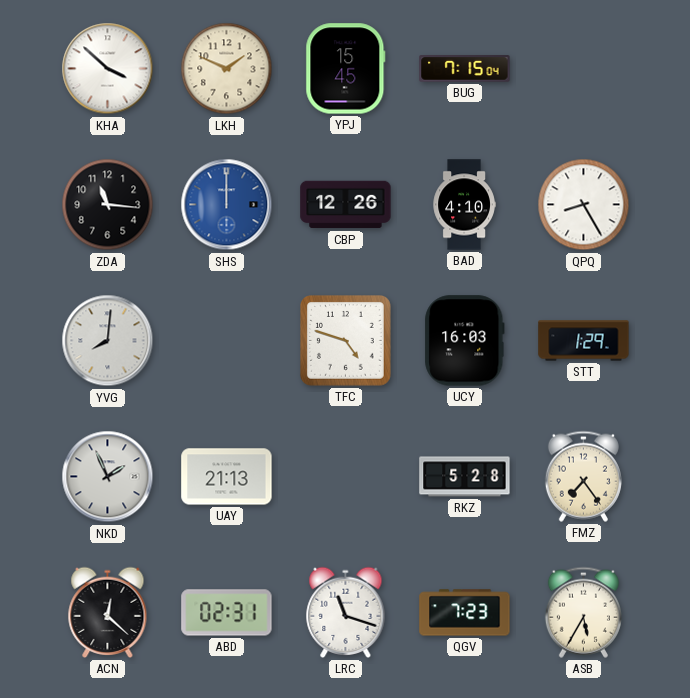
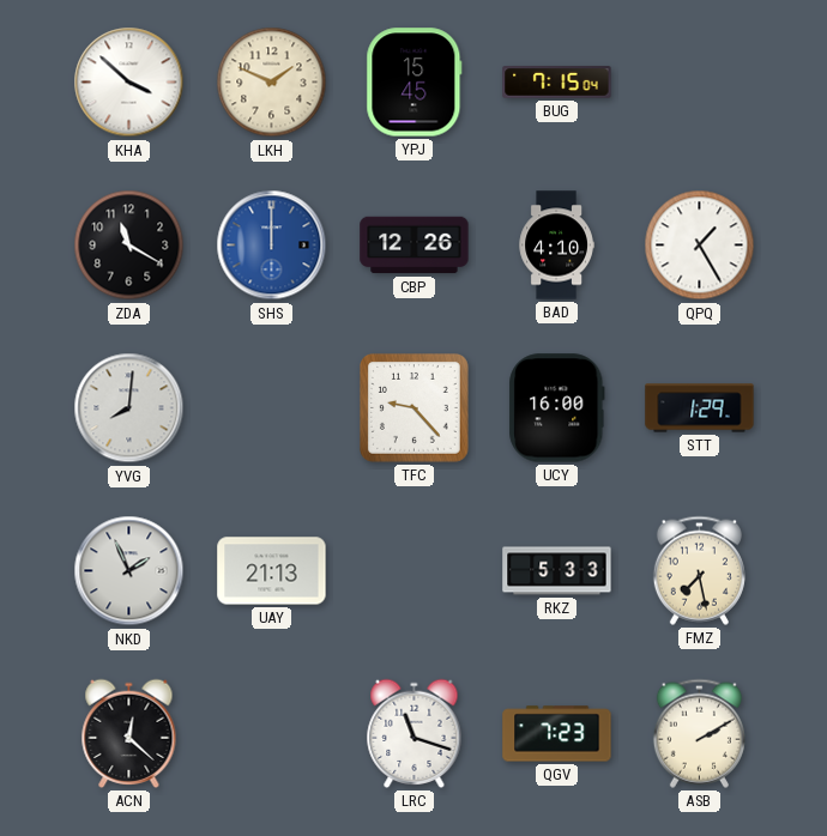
ZDA: 11:16 -> 11:20 (129, 246)
QPQ: 8:25 -> 1:25 (700, 246)
TFC: 4:48 -> 9:23 (415, 408)
UCY: 16:03 -> 16:00 (557, 408)
RKZ: 5:28 -> 5:33 (557, 571)
FMZ: 7:24 -> 7:28 (699, 570)
ABD: 02:31 -> none (227, 613)
ASB: 5:35 -> 2:10 (699, 733)
